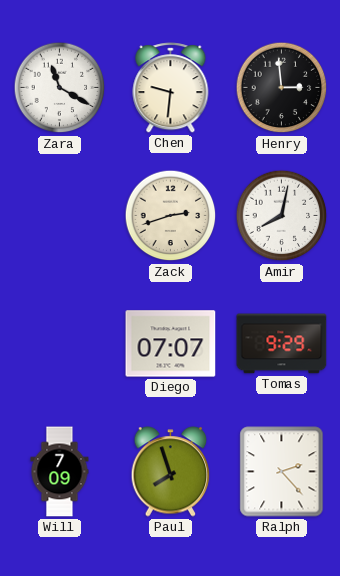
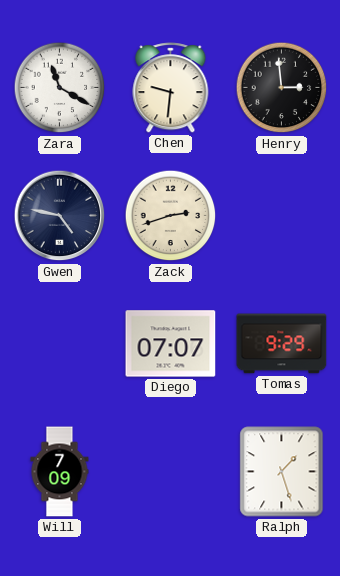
Gwen: none -> 4:47 (60, 216)
Amir: 8:02 -> none (282, 216)
Paul: 7:57 -> none (171, 472)
Ralph: 2:23 -> 1:27 (282, 472)
